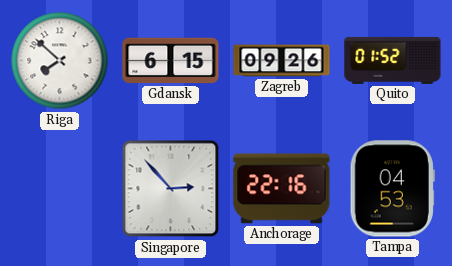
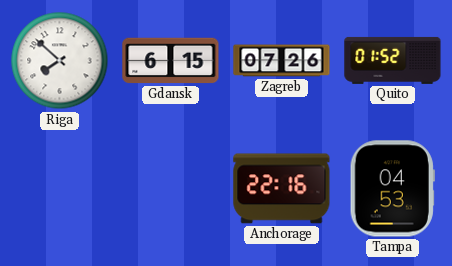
Zagreb: 09:26 -> 07:26 (282, 61)
Singapore: 2:53 -> none (171, 189)
